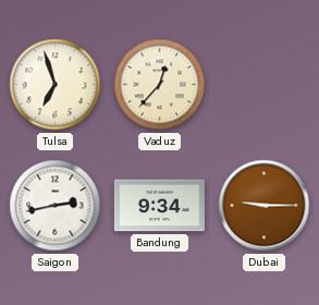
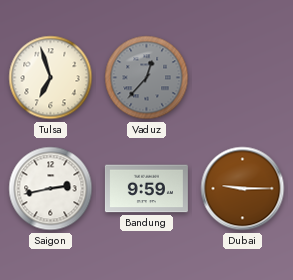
Vaduz dial: cream -> grey (147, 78)
Bandung: 9:34 -> 9:59 (146, 189)
